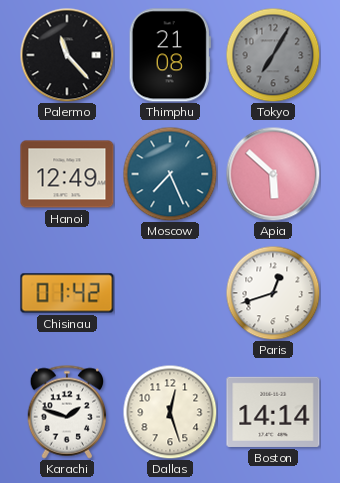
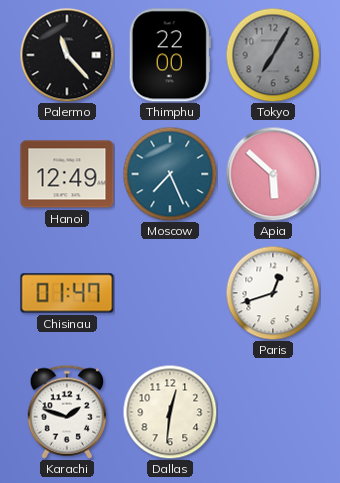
Thimphu: 21:08 -> 22:00 (170, 55)
Chisinau: 01:42 -> 01:47 (67, 293)
Dallas: 12:27 -> 12:31 (170, 412)
Boston: 14:14 -> none (273, 412)
